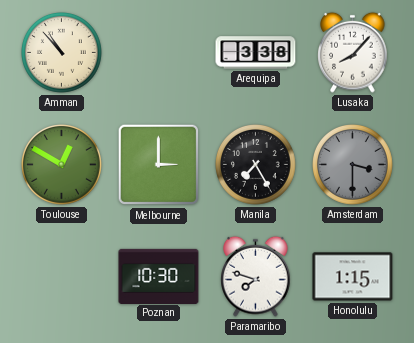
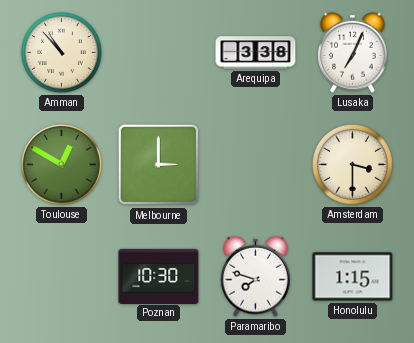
Lusaka: 8:07 -> 7:04 (353, 52)
Manila: 7:25 -> none (256, 165)
Amsterdam dial: grey -> cream (353, 165)
